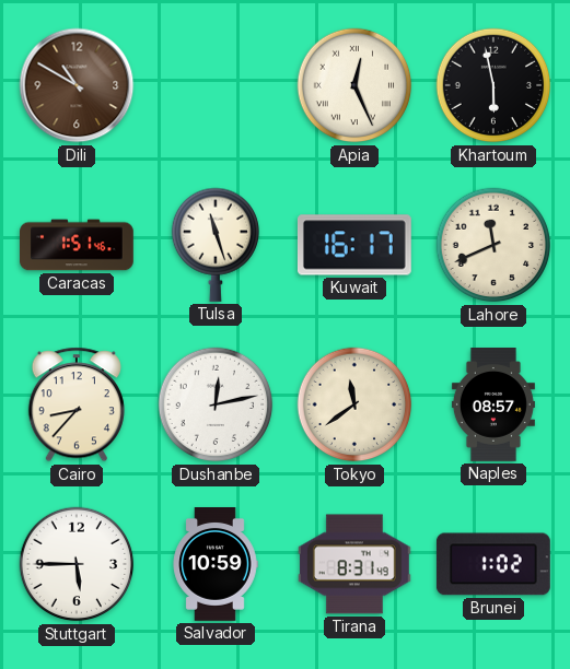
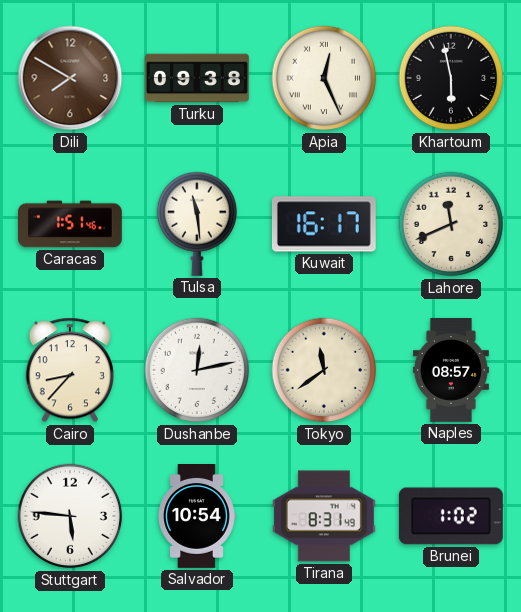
Dili: 10:50 -> 7:50 (70, 78)
Turku: none -> 09:38 (198, 78)
Tulsa: 11:27 -> 11:29 (196, 224)
Stuttgart: 5:45 -> 5:46 (70, 516)
Salvador: 10:59 -> 10:54 (197, 517)
